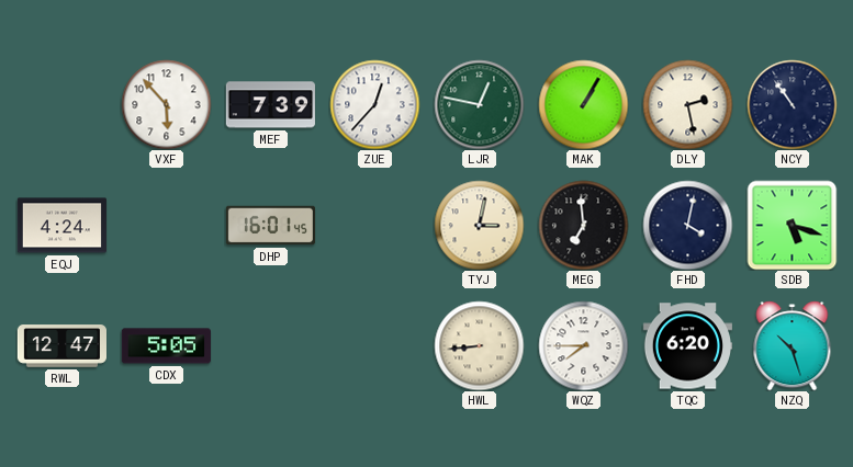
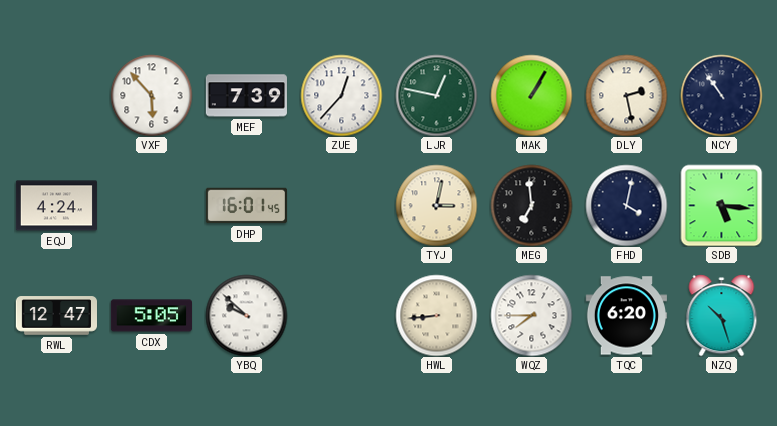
SDB: 5:18 -> 5:16 (721, 205)
YBQ: none -> 9:52 (246, 315)
